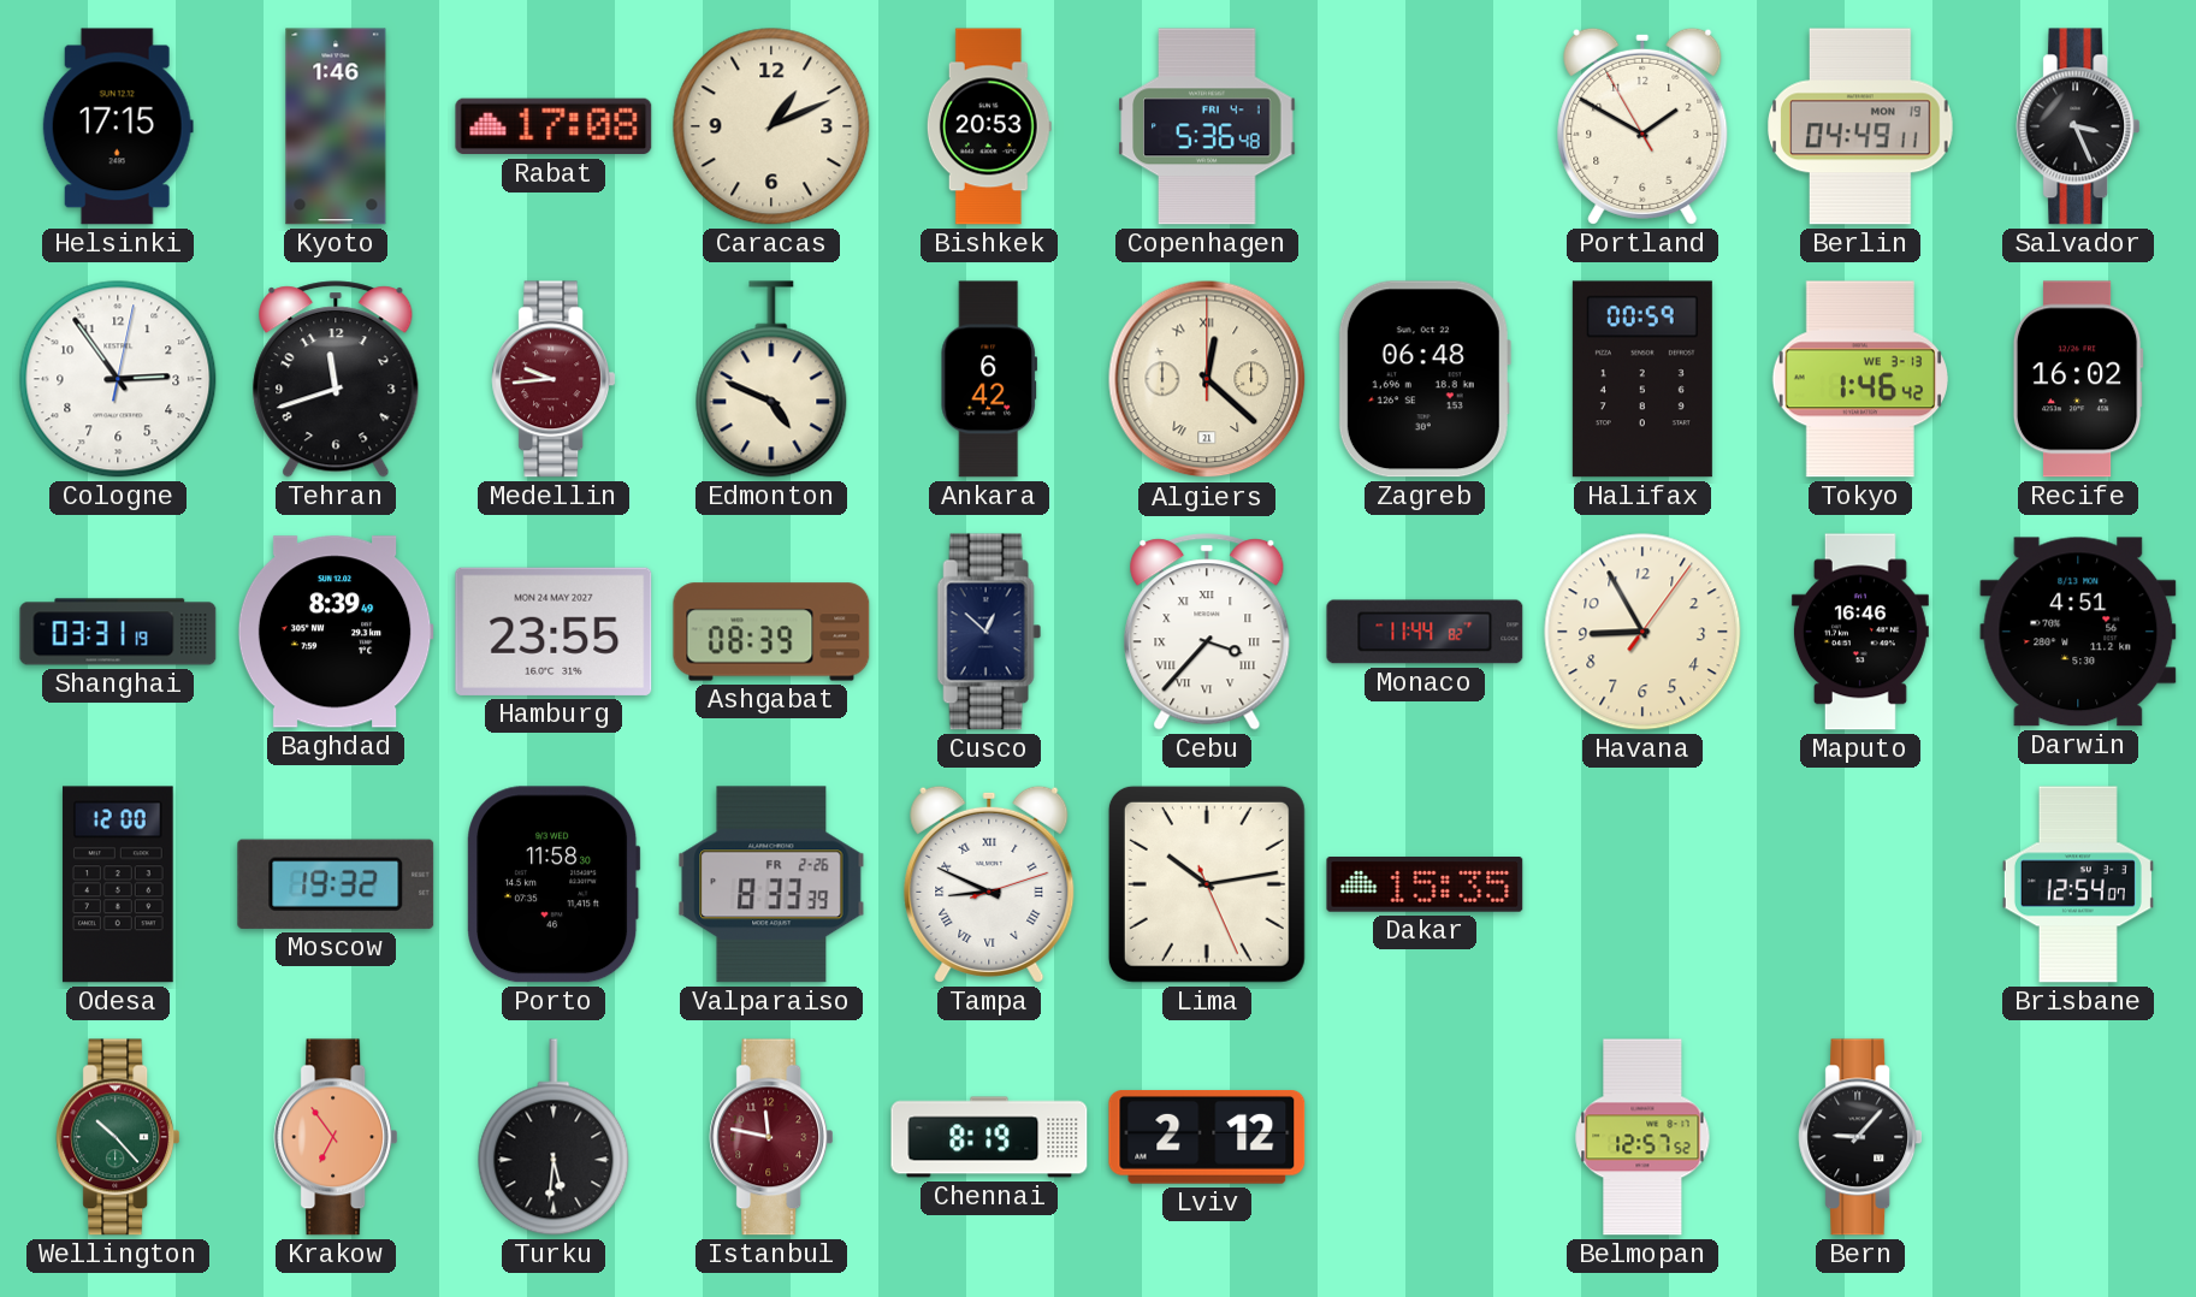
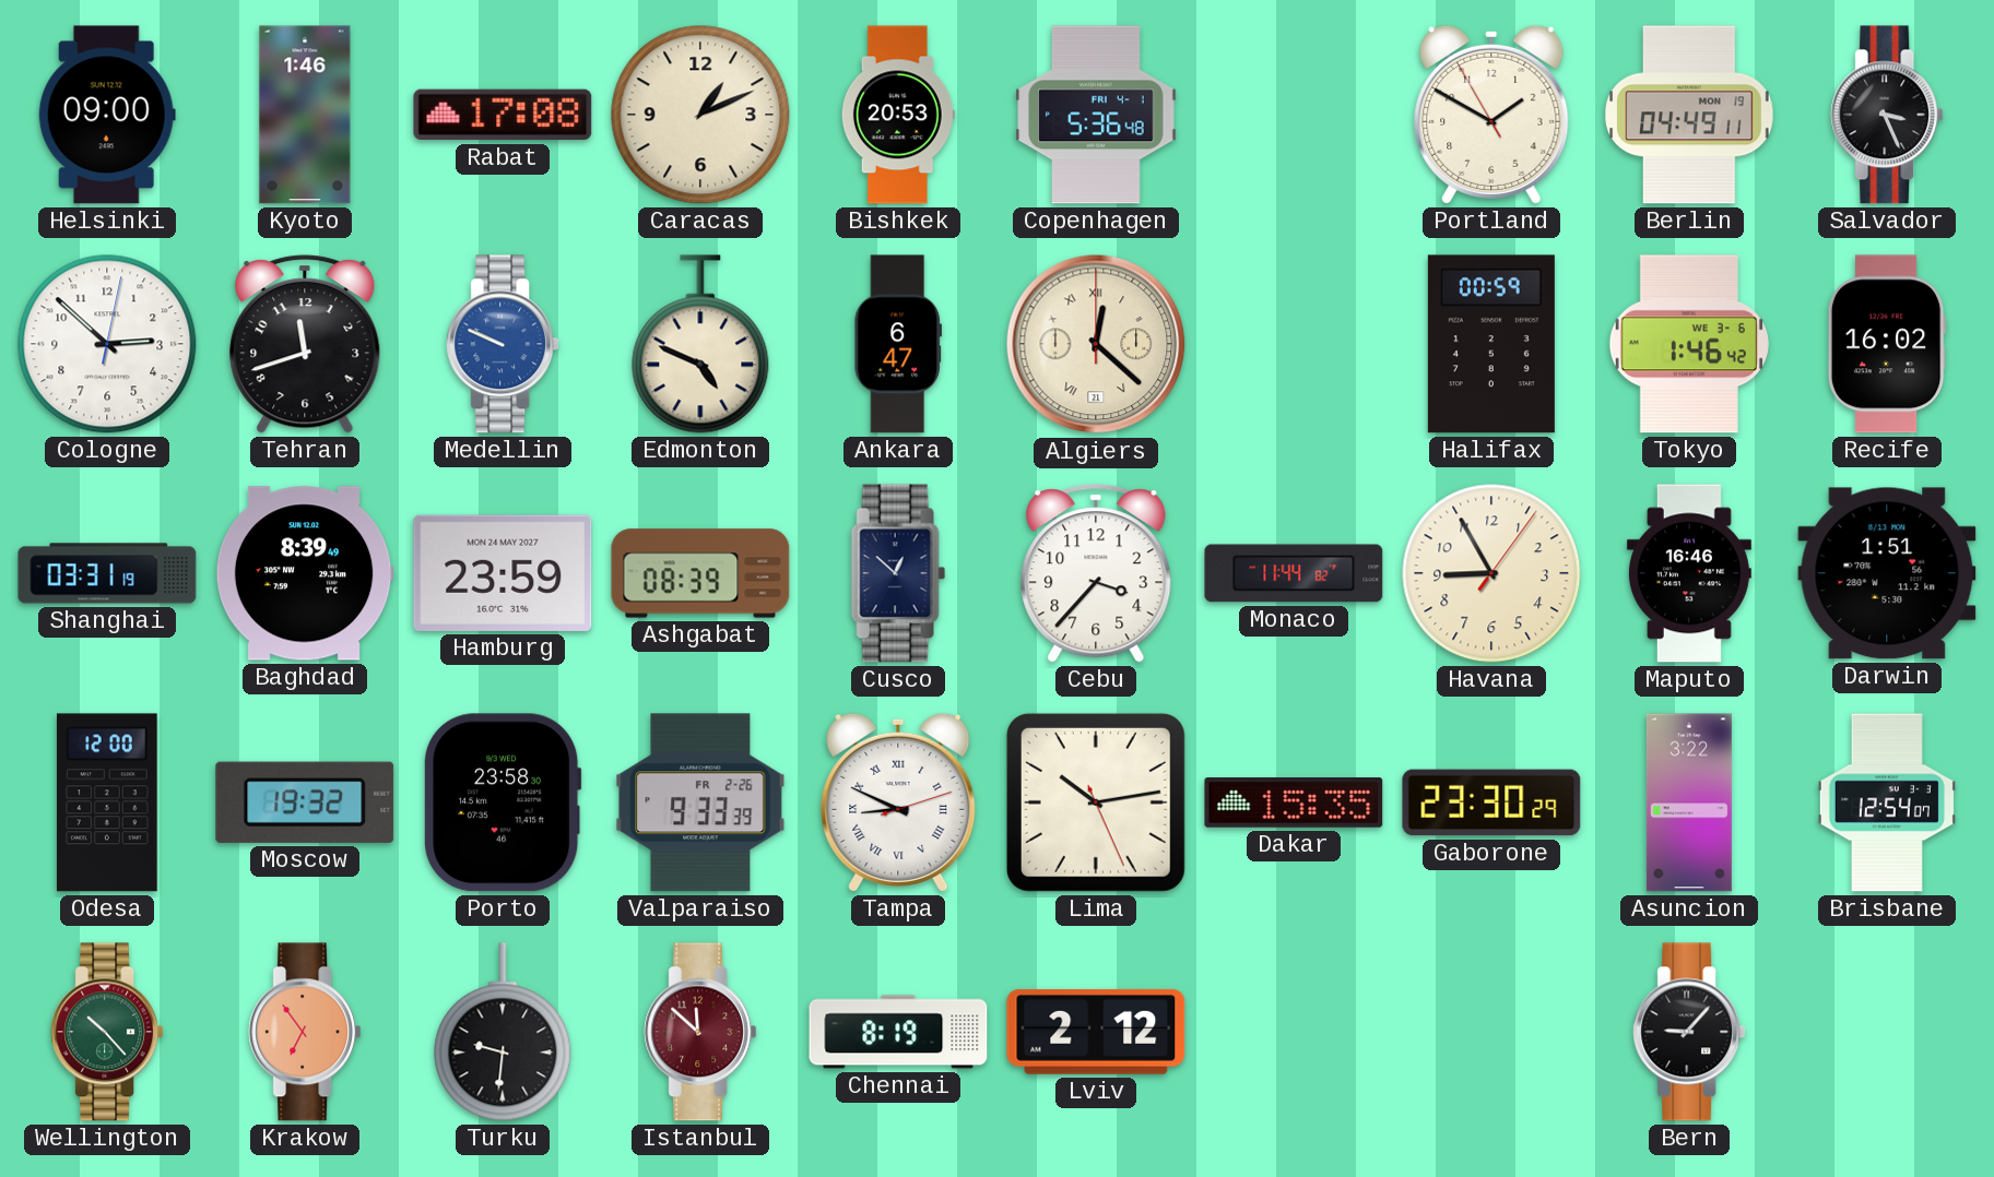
Helsinki: 17:15 -> 09:00 (107, 115)
Cologne: 2:54 -> 2:52 (107, 344)
Medellin: 9:44 -> 9:49 (503, 344)
Medellin dial: burgundy -> blue (503, 344)
Ankara: 6:42 -> 6:47 (898, 344)
Zagreb: 06:48 -> none (1425, 379)
Tokyo date: WE 3-13 -> WE 3-6 (1689, 344)
Hamburg: 23:55 -> 23:59 (503, 573)
Cebu numerals: Roman -> Arabic (1096, 573)
Darwin: 4:51 -> 1:51 (1887, 573)
Porto: 11:58 -> 23:58 (503, 802)
Valparaiso: 8:33 -> 9:33 (700, 802)
Gaborone: none -> 23:30 (1491, 802)
Asuncion: none -> 3:22 (1689, 802)
Turku: 5:31 -> 9:31 (503, 1032)
Istanbul: 11:47 -> 11:52 (700, 1032)
Belmopan: 12:57 -> none (1642, 1137)
